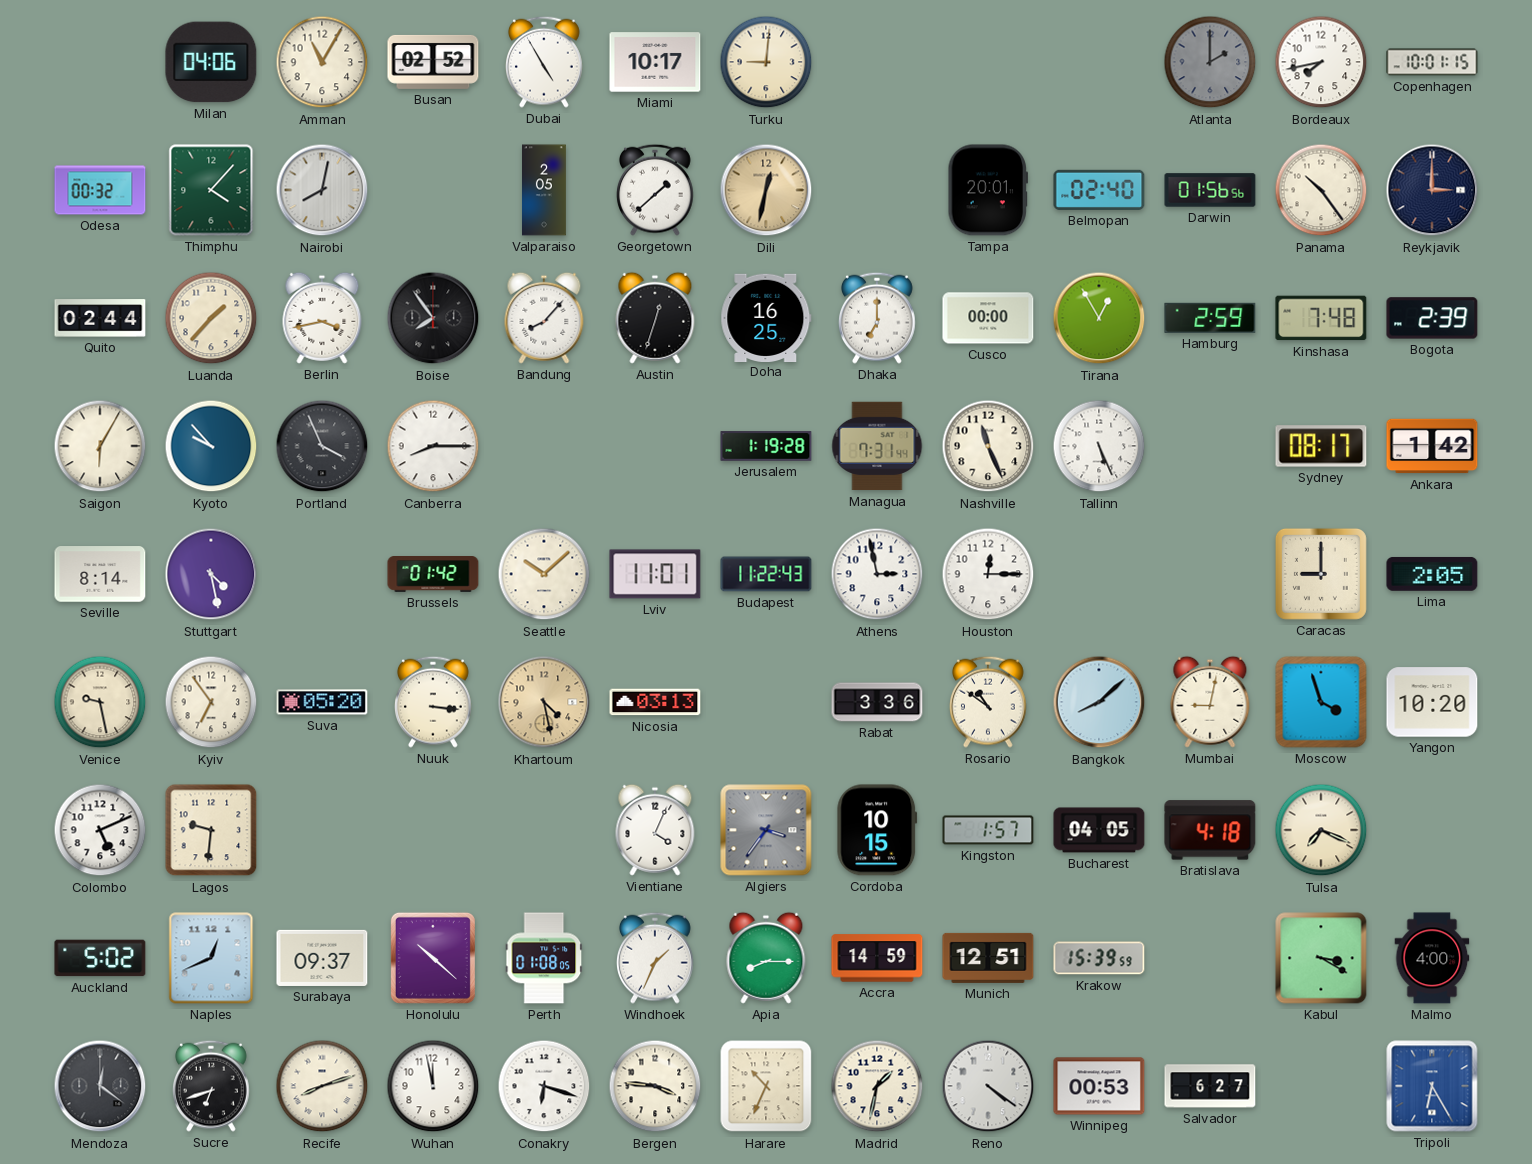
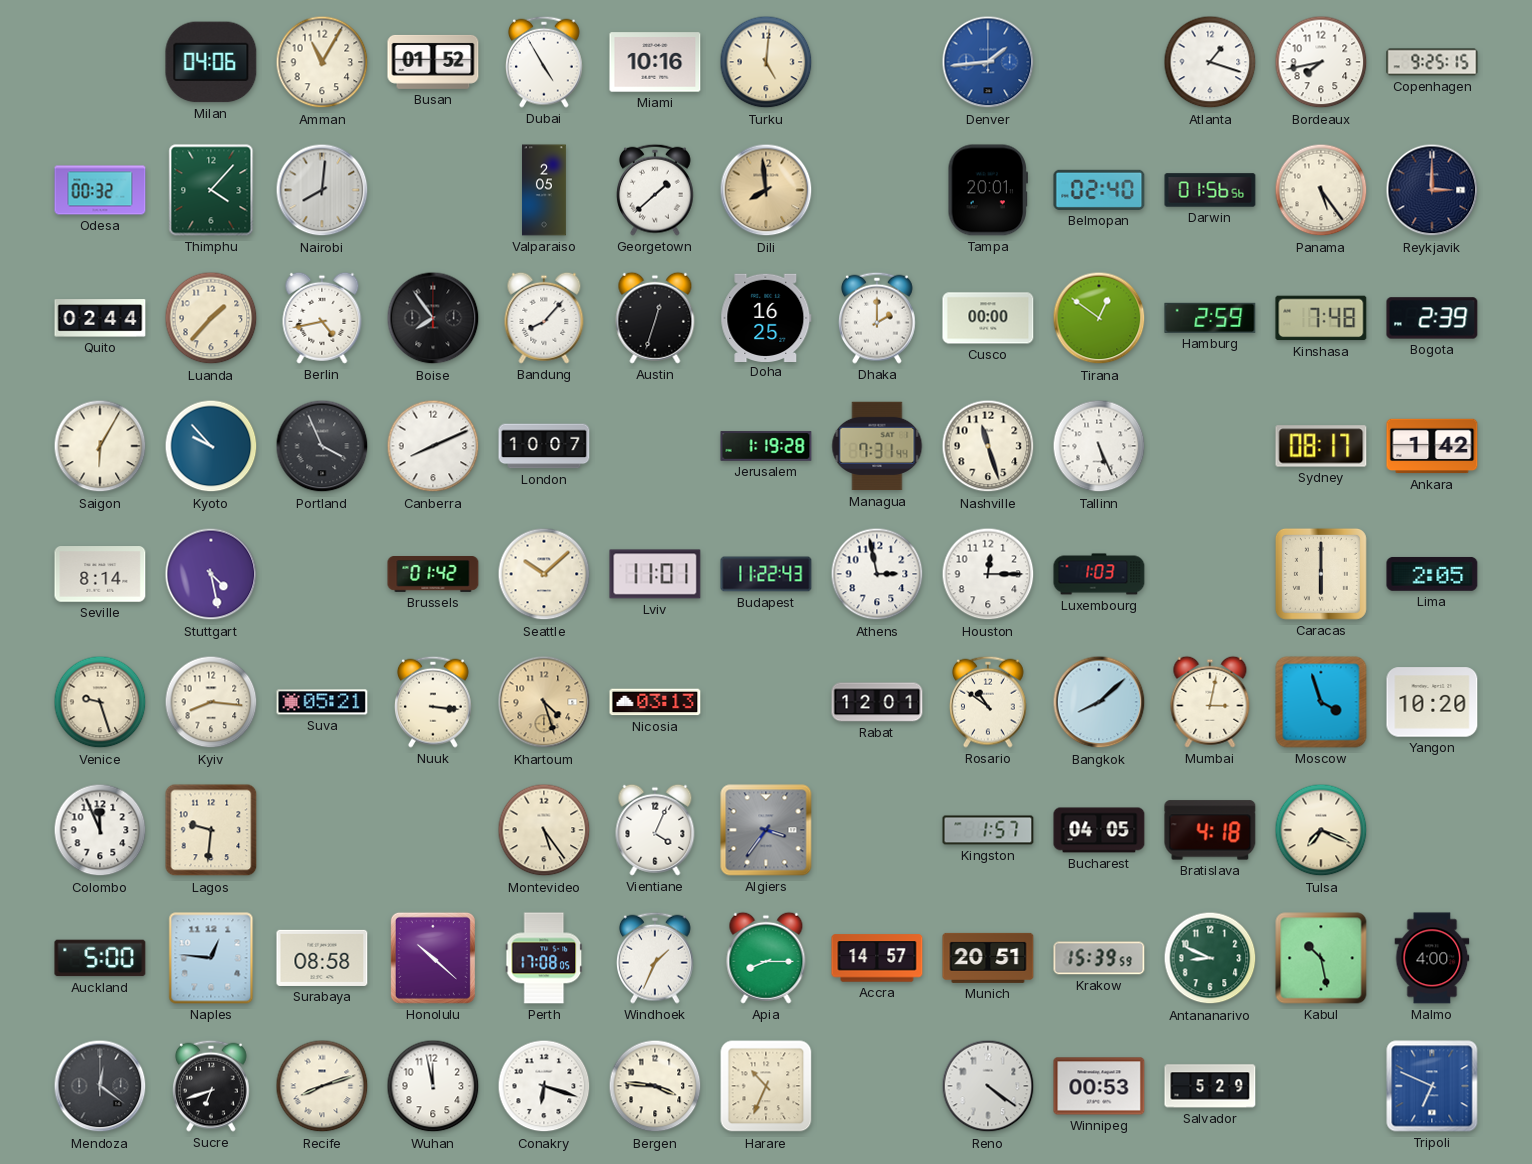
Busan: 02:52 -> 01:52 (433, 62)
Miami: 10:17 -> 10:16 (655, 62)
Turku: 9:01 -> 5:01 (766, 62)
Denver: none -> 1:44 (988, 62)
Atlanta: 2:00 -> 1:18 (1210, 62)
Atlanta dial: grey -> white (1210, 62)
Copenhagen: 10:01 -> 9:25 (1432, 62)
Nairobi: 8:02 -> 8:01 (322, 190)
Dili: 12:32 -> 7:59 (766, 190)
Panama: 10:24 -> 5:24 (1321, 190)
Berlin: 3:43 -> 4:43 (322, 318)
Dhaka: 7:00 -> 2:00 (878, 318)
Tirana: 12:55 -> 12:51 (1099, 318)
Canberra: 8:15 -> 8:11 (433, 446)
London: none -> 10:07 (544, 446)
Nashville: 11:26 -> 11:27 (988, 446)
Luxembourg: none -> 1:03 (1099, 574)
Caracas: 9:00 -> 6:00 (1321, 574)
Venice: 9:28 -> 9:27 (100, 702)
Kyiv: 6:54 -> 8:16 (211, 702)
Suva: 05:20 -> 05:21 (322, 702)
Khartoum: 4:28 -> 4:27 (544, 702)
Rabat: 3:36 -> 12:01 (877, 702)
Mumbai: 9:02 -> 3:02 (1210, 702)
Colombo: 5:11 -> 11:56 (100, 830)
Montevideo: none -> 5:24 (544, 830)
Cordoba: 10:15 -> none (877, 830)
Auckland: 5:02 -> 5:00 (100, 958)
Naples: 12:41 -> 12:46 (211, 958)
Surabaya: 09:37 -> 08:58 (322, 958)
Perth: 01:08 -> 17:08 (544, 958)
Accra: 14:59 -> 14:57 (877, 958)
Munich: 12:51 -> 20:51 (988, 958)
Antananarivo: none -> 8:49 (1210, 958)
Kabul: 3:20 -> 10:28 (1321, 958)
Madrid: 1:32 -> none (877, 1086)
Salvador: 6:27 -> 5:29 (1210, 1086)
Tripoli: 6:25 -> 6:49 (1432, 1086)
